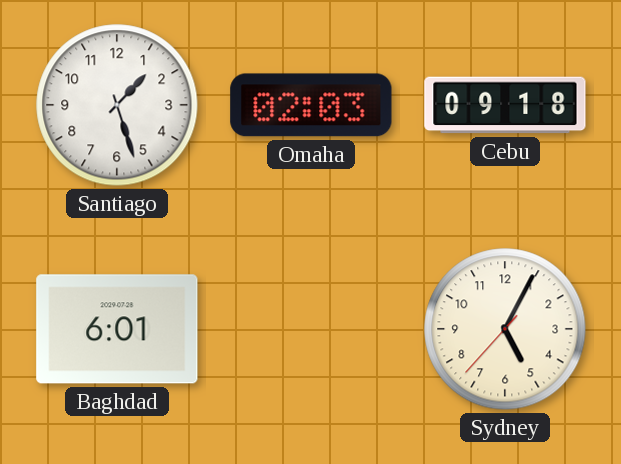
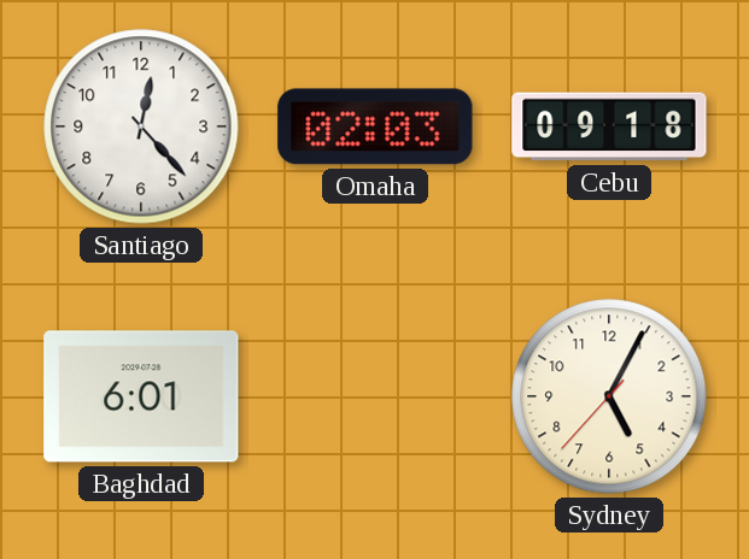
Santiago: 1:27 -> 12:23 (141, 126)
